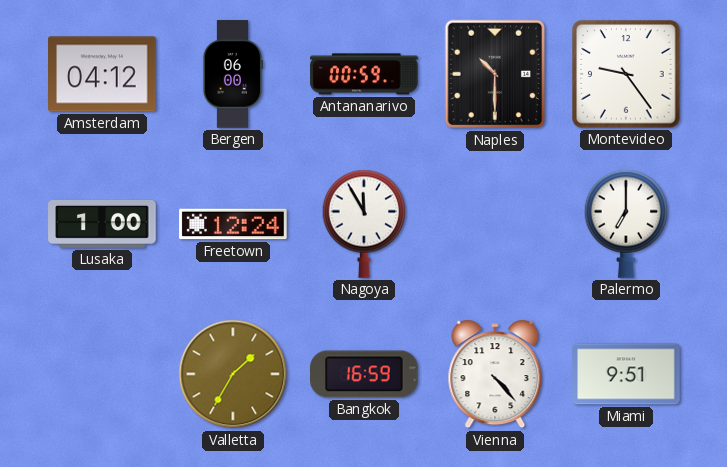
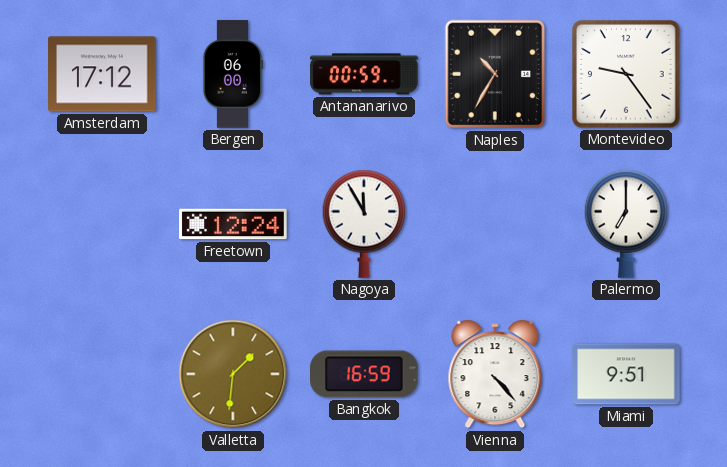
Amsterdam: 04:12 -> 17:12 (102, 74)
Naples: 10:30 -> 10:35 (495, 74)
Lusaka: 1:00 -> none (102, 225)
Valletta: 1:35 -> 1:31 (233, 374)
